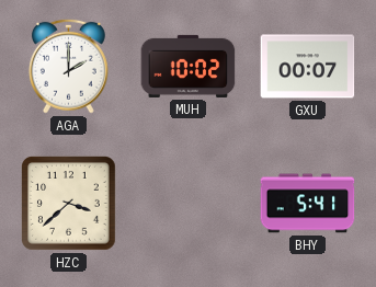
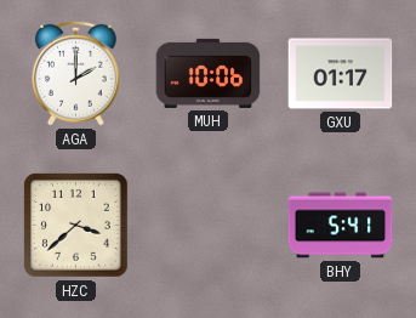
MUH: 10:02 -> 10:06 (209, 73)
GXU: 00:07 -> 01:17 (341, 74)
